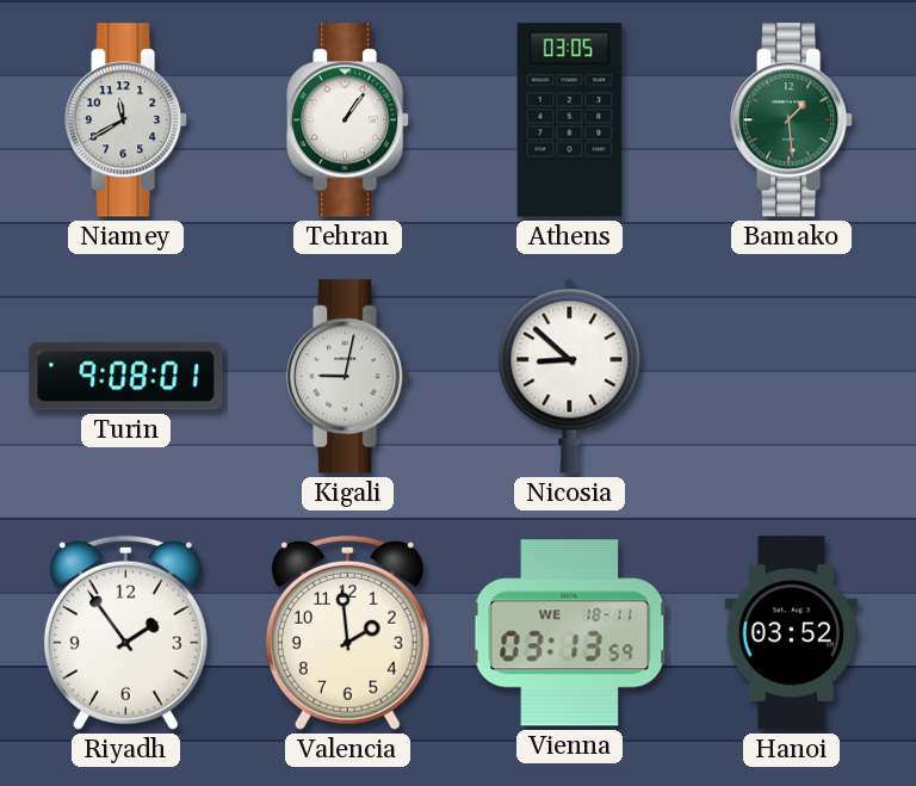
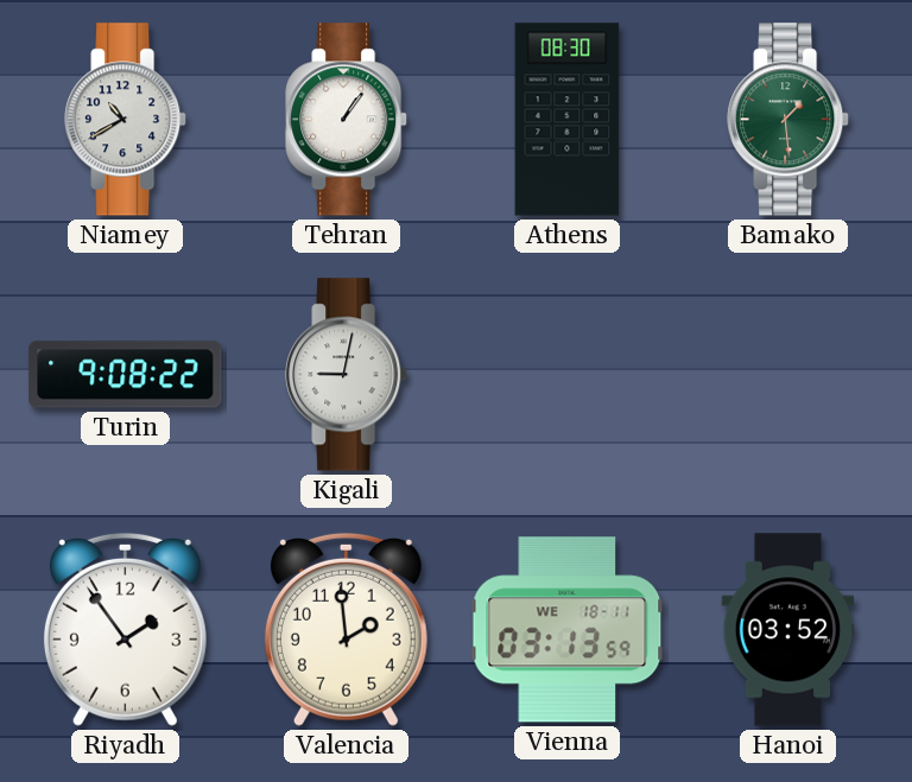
Niamey: 11:40 -> 10:40 (126, 120)
Athens: 03:05 -> 08:30 (568, 120)
Turin: 9:08:01 -> 9:08:22 (126, 375)
Nicosia: 8:52 -> none (570, 376)
